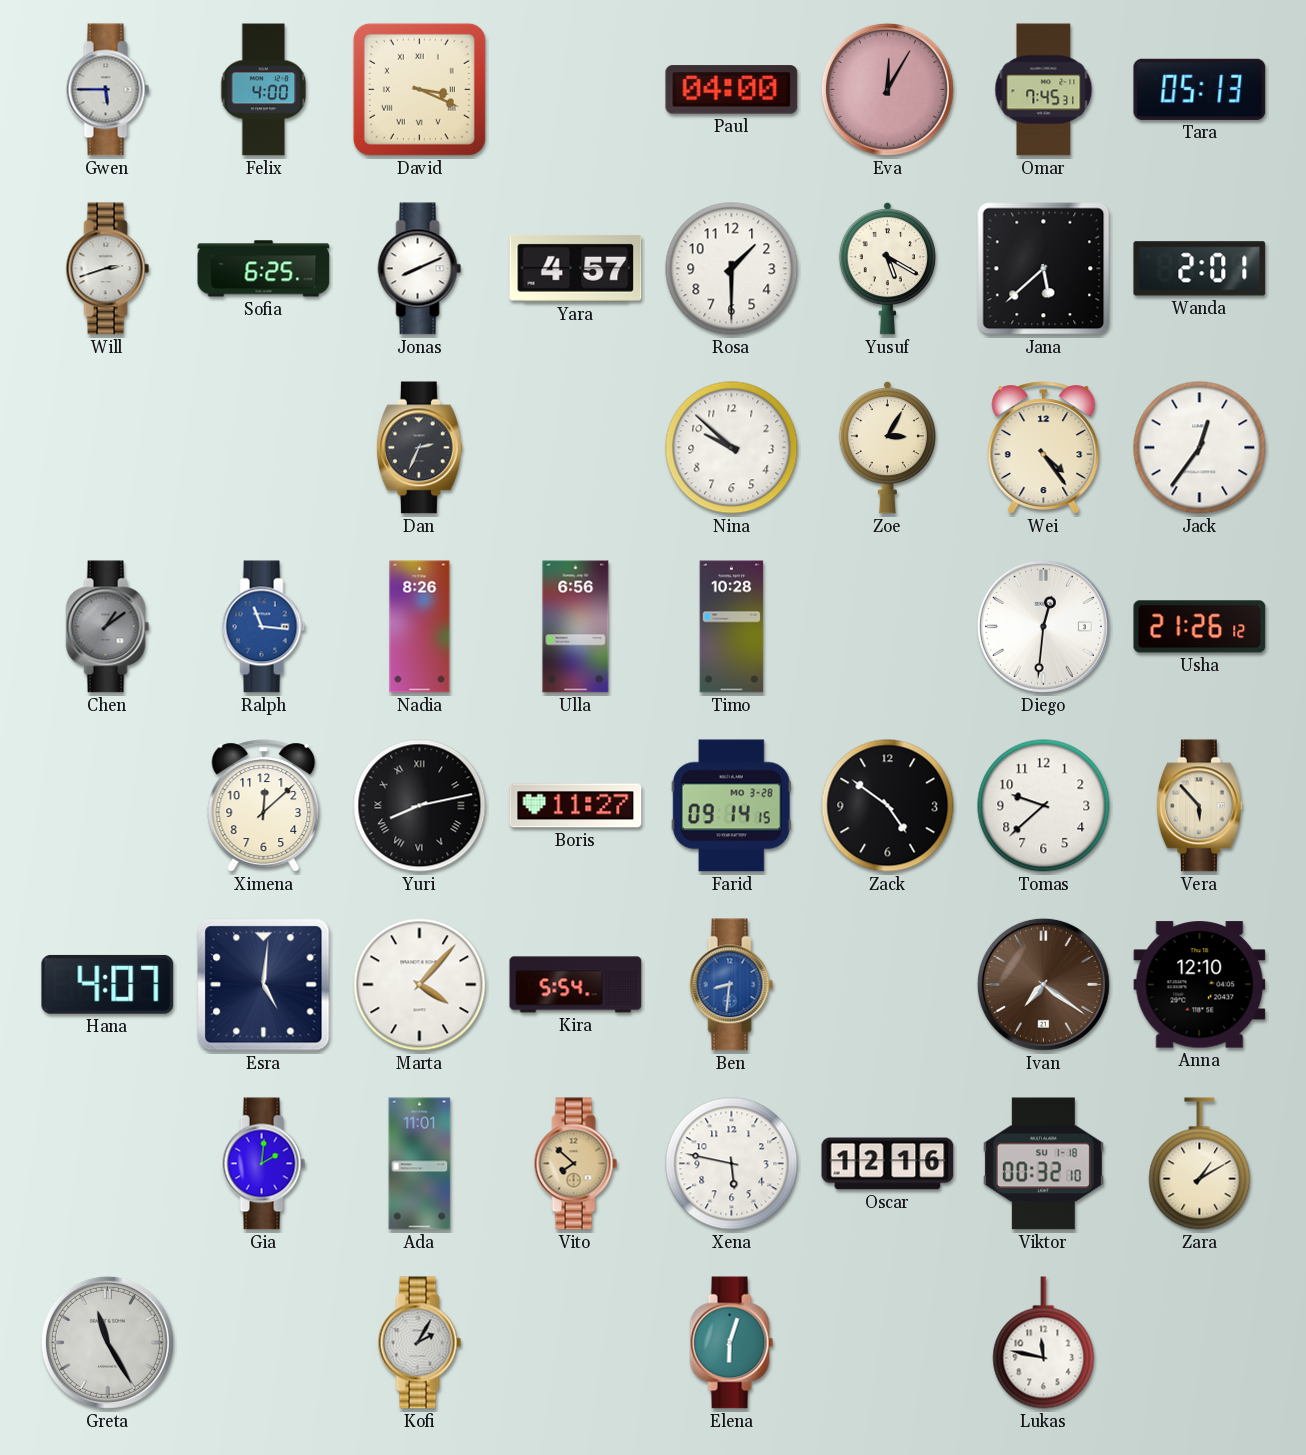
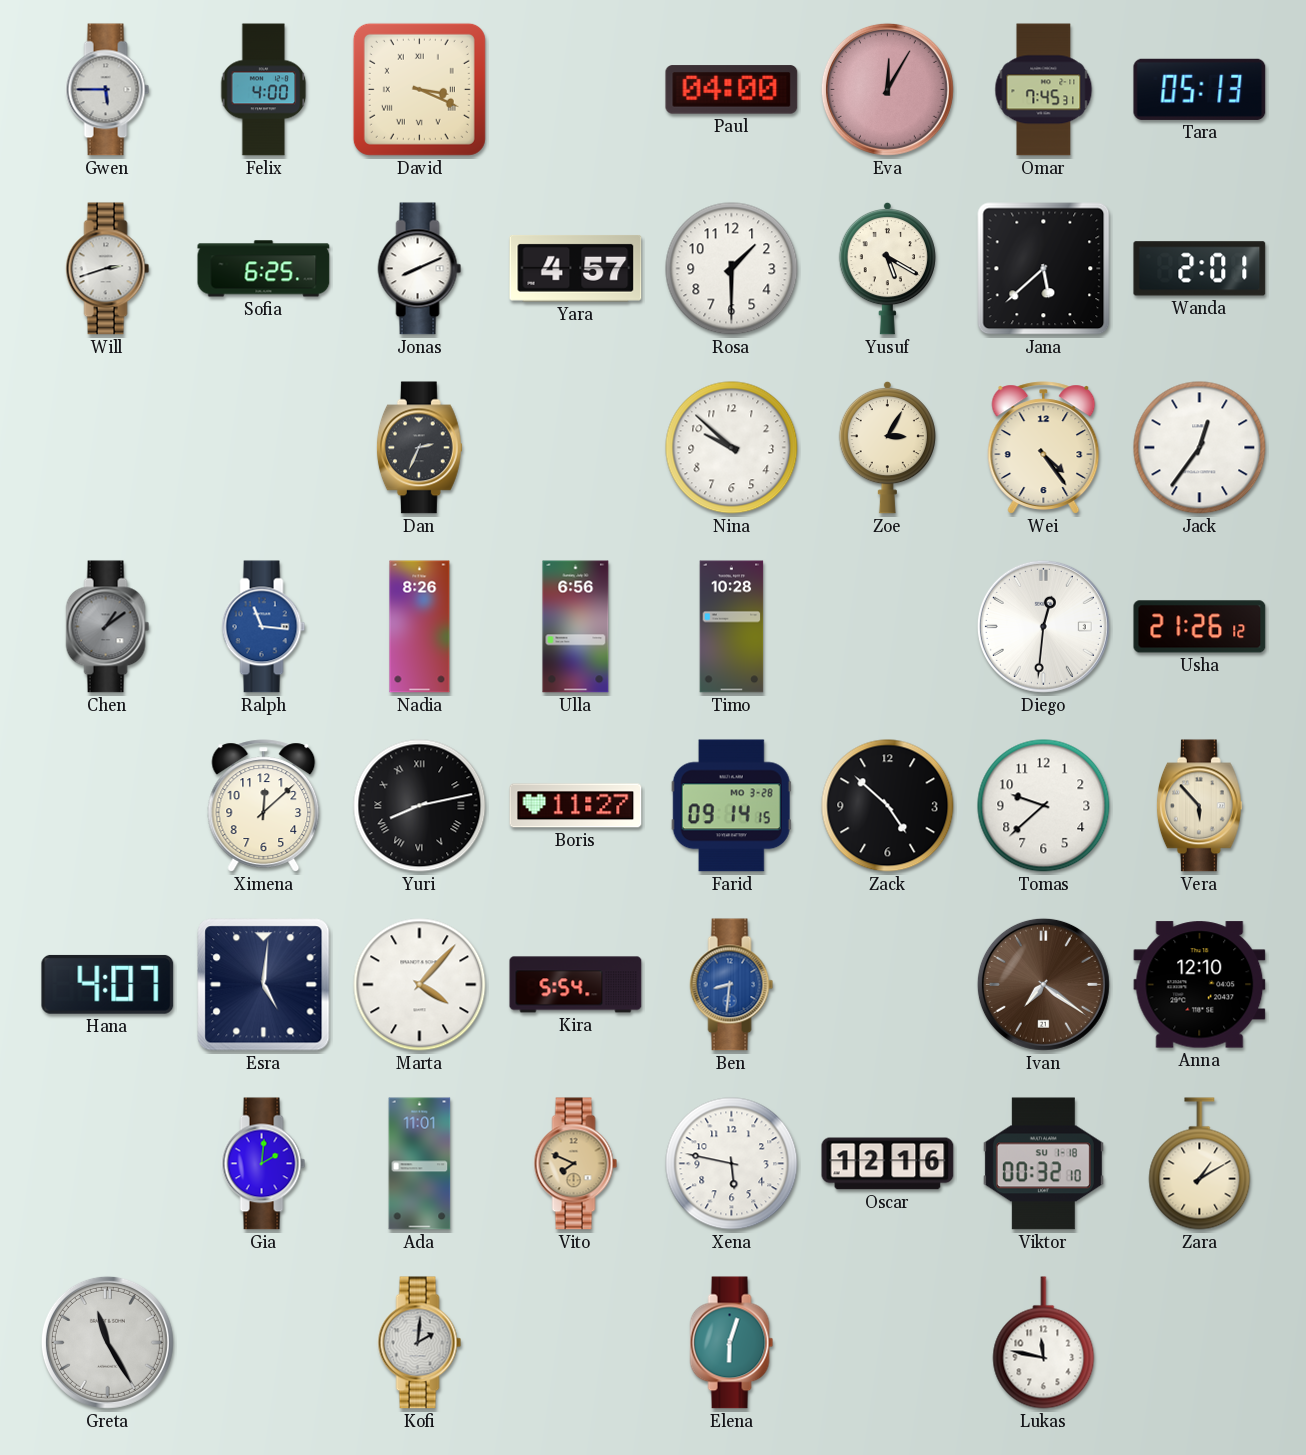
Zack: 4:51 -> 4:52 (888, 806)
Vito: 7:52 -> 7:49 (576, 1164)
Kofi: 2:05 -> 2:01 (420, 1343)
